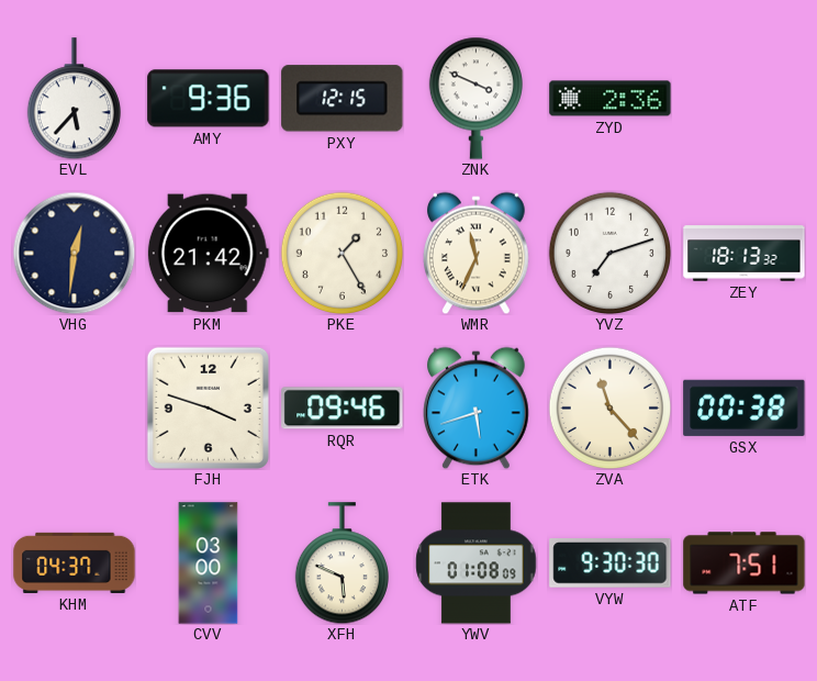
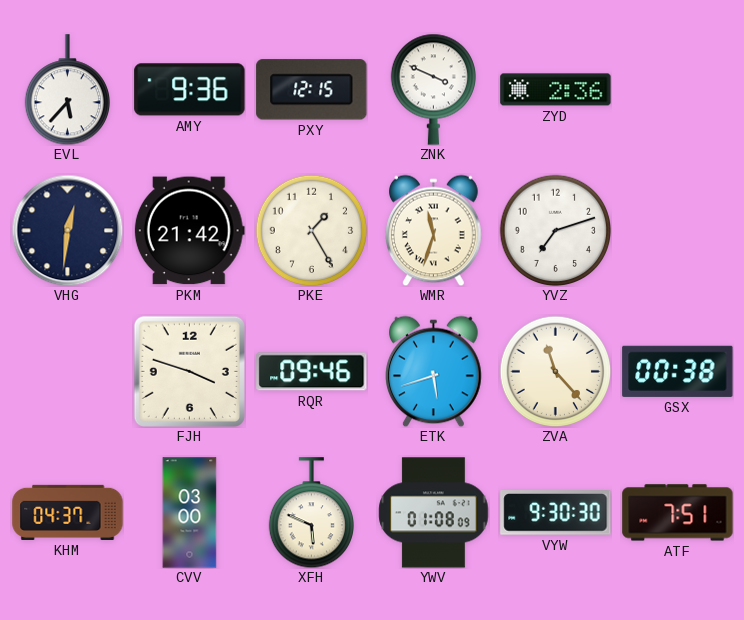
WMR: 11:34 -> 11:33 (434, 230)
ZEY: 18:13 -> none (745, 254)
